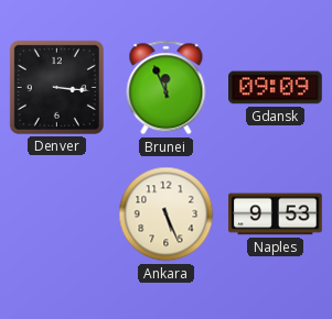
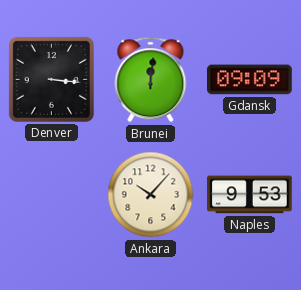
Brunei: 11:56 -> 12:01 (151, 80)
Ankara: 5:26 -> 10:07 (151, 195)
